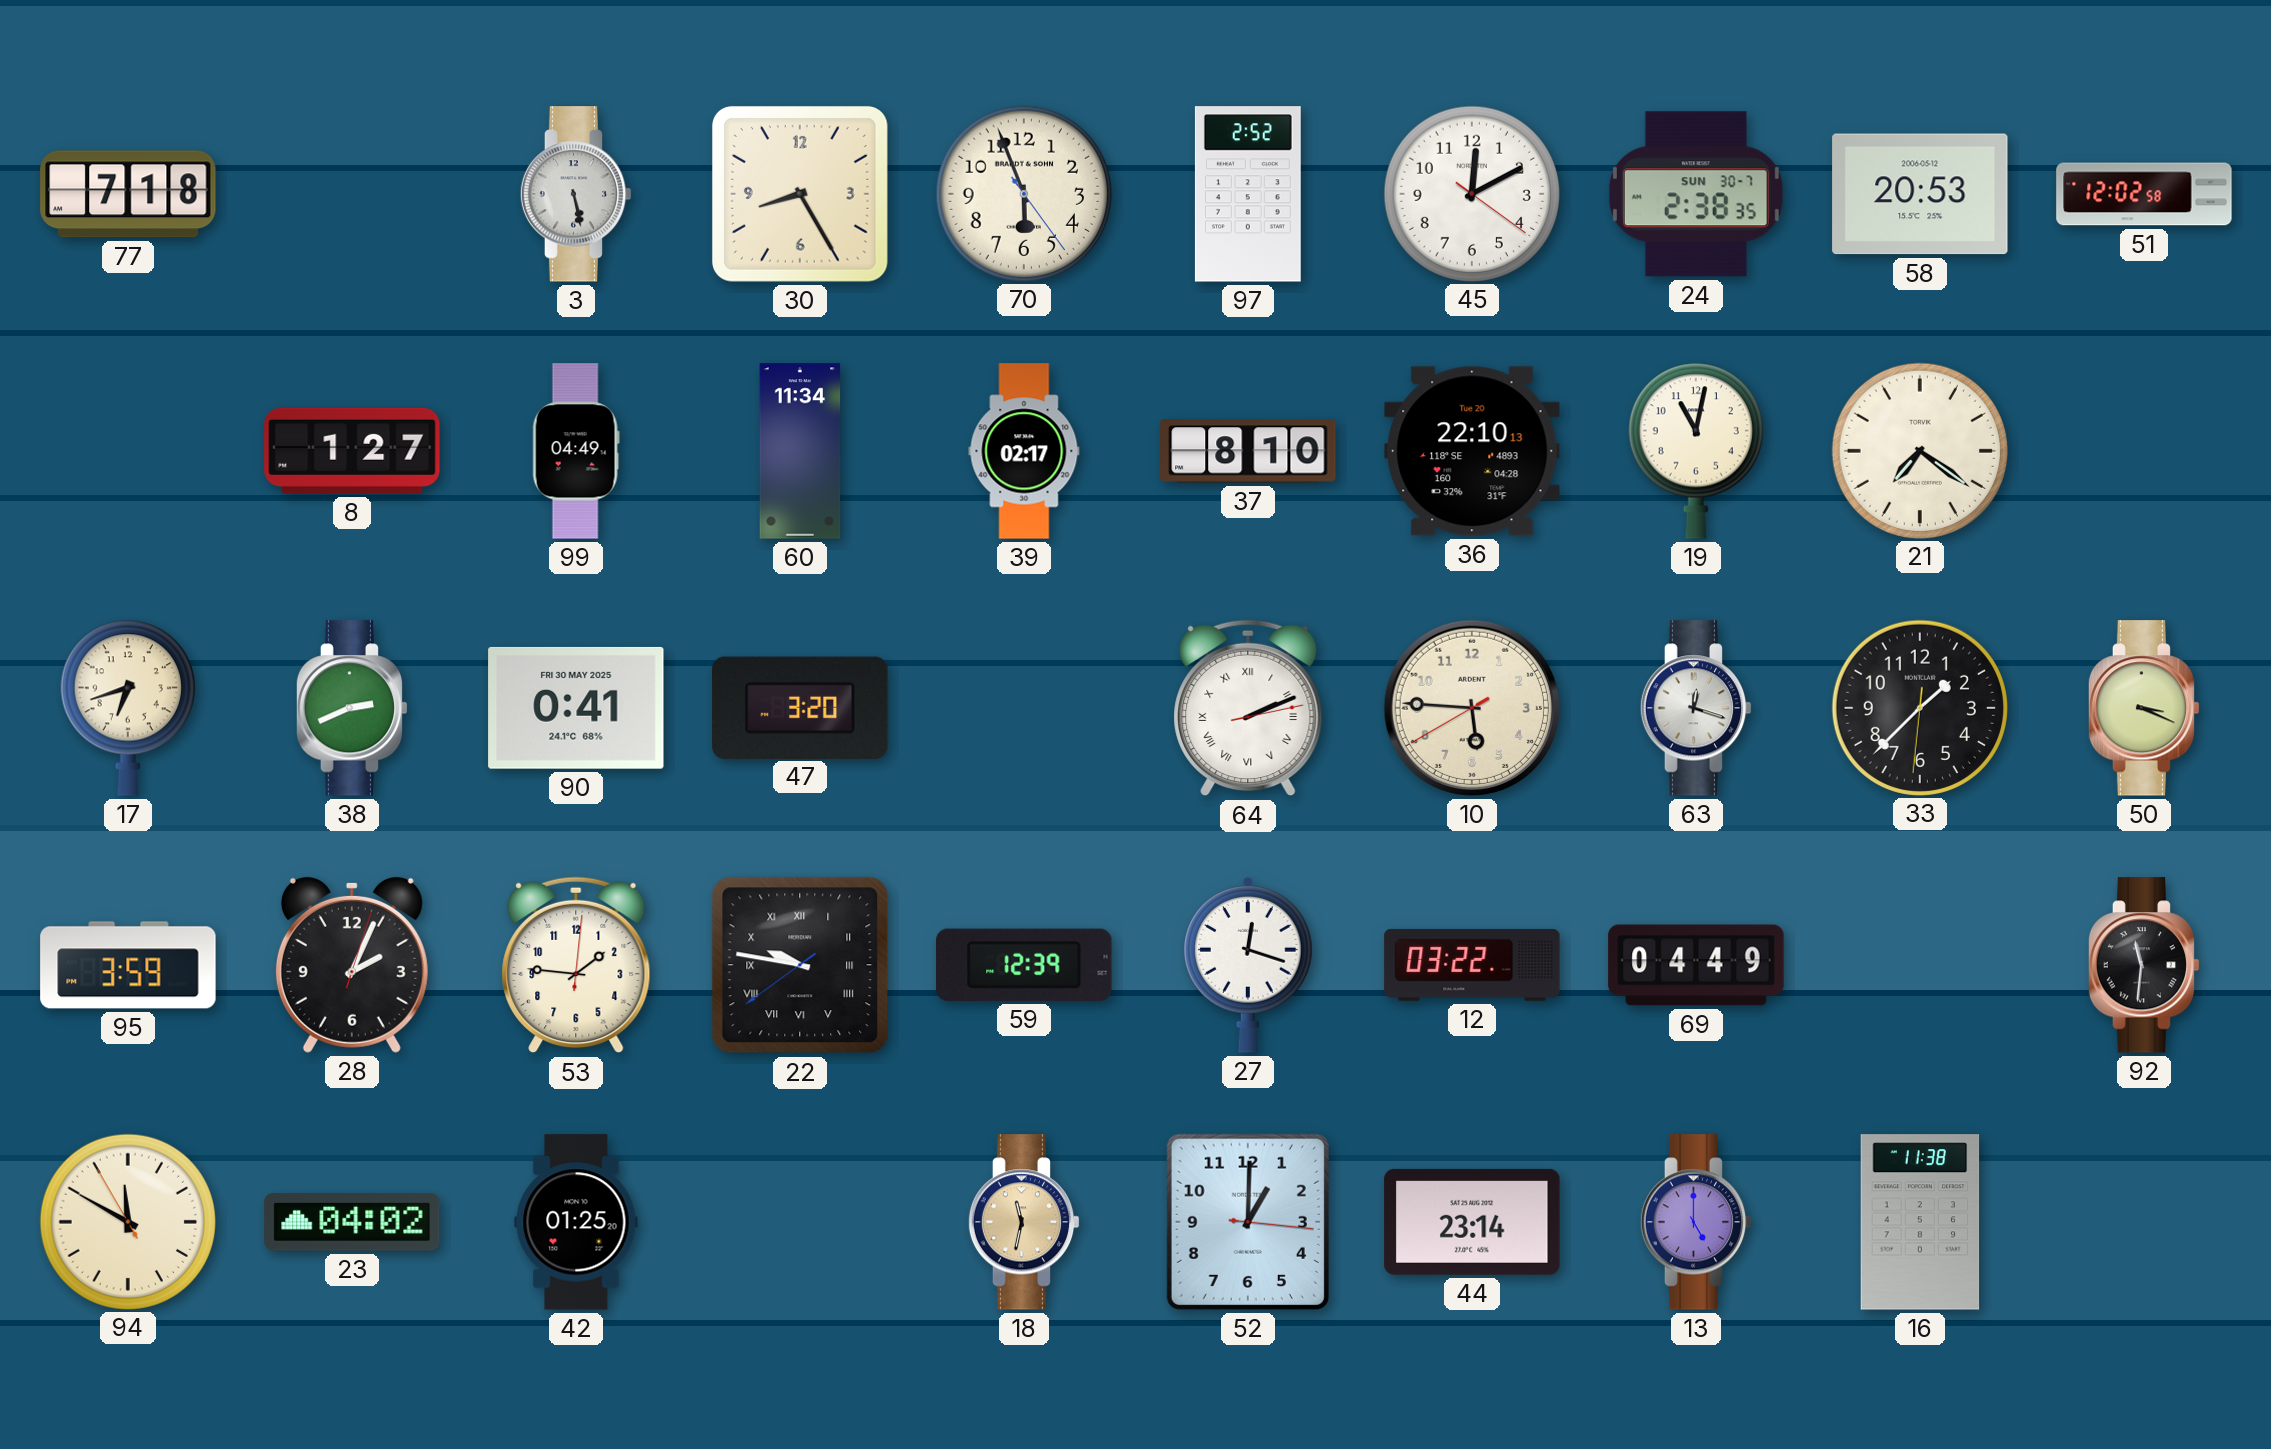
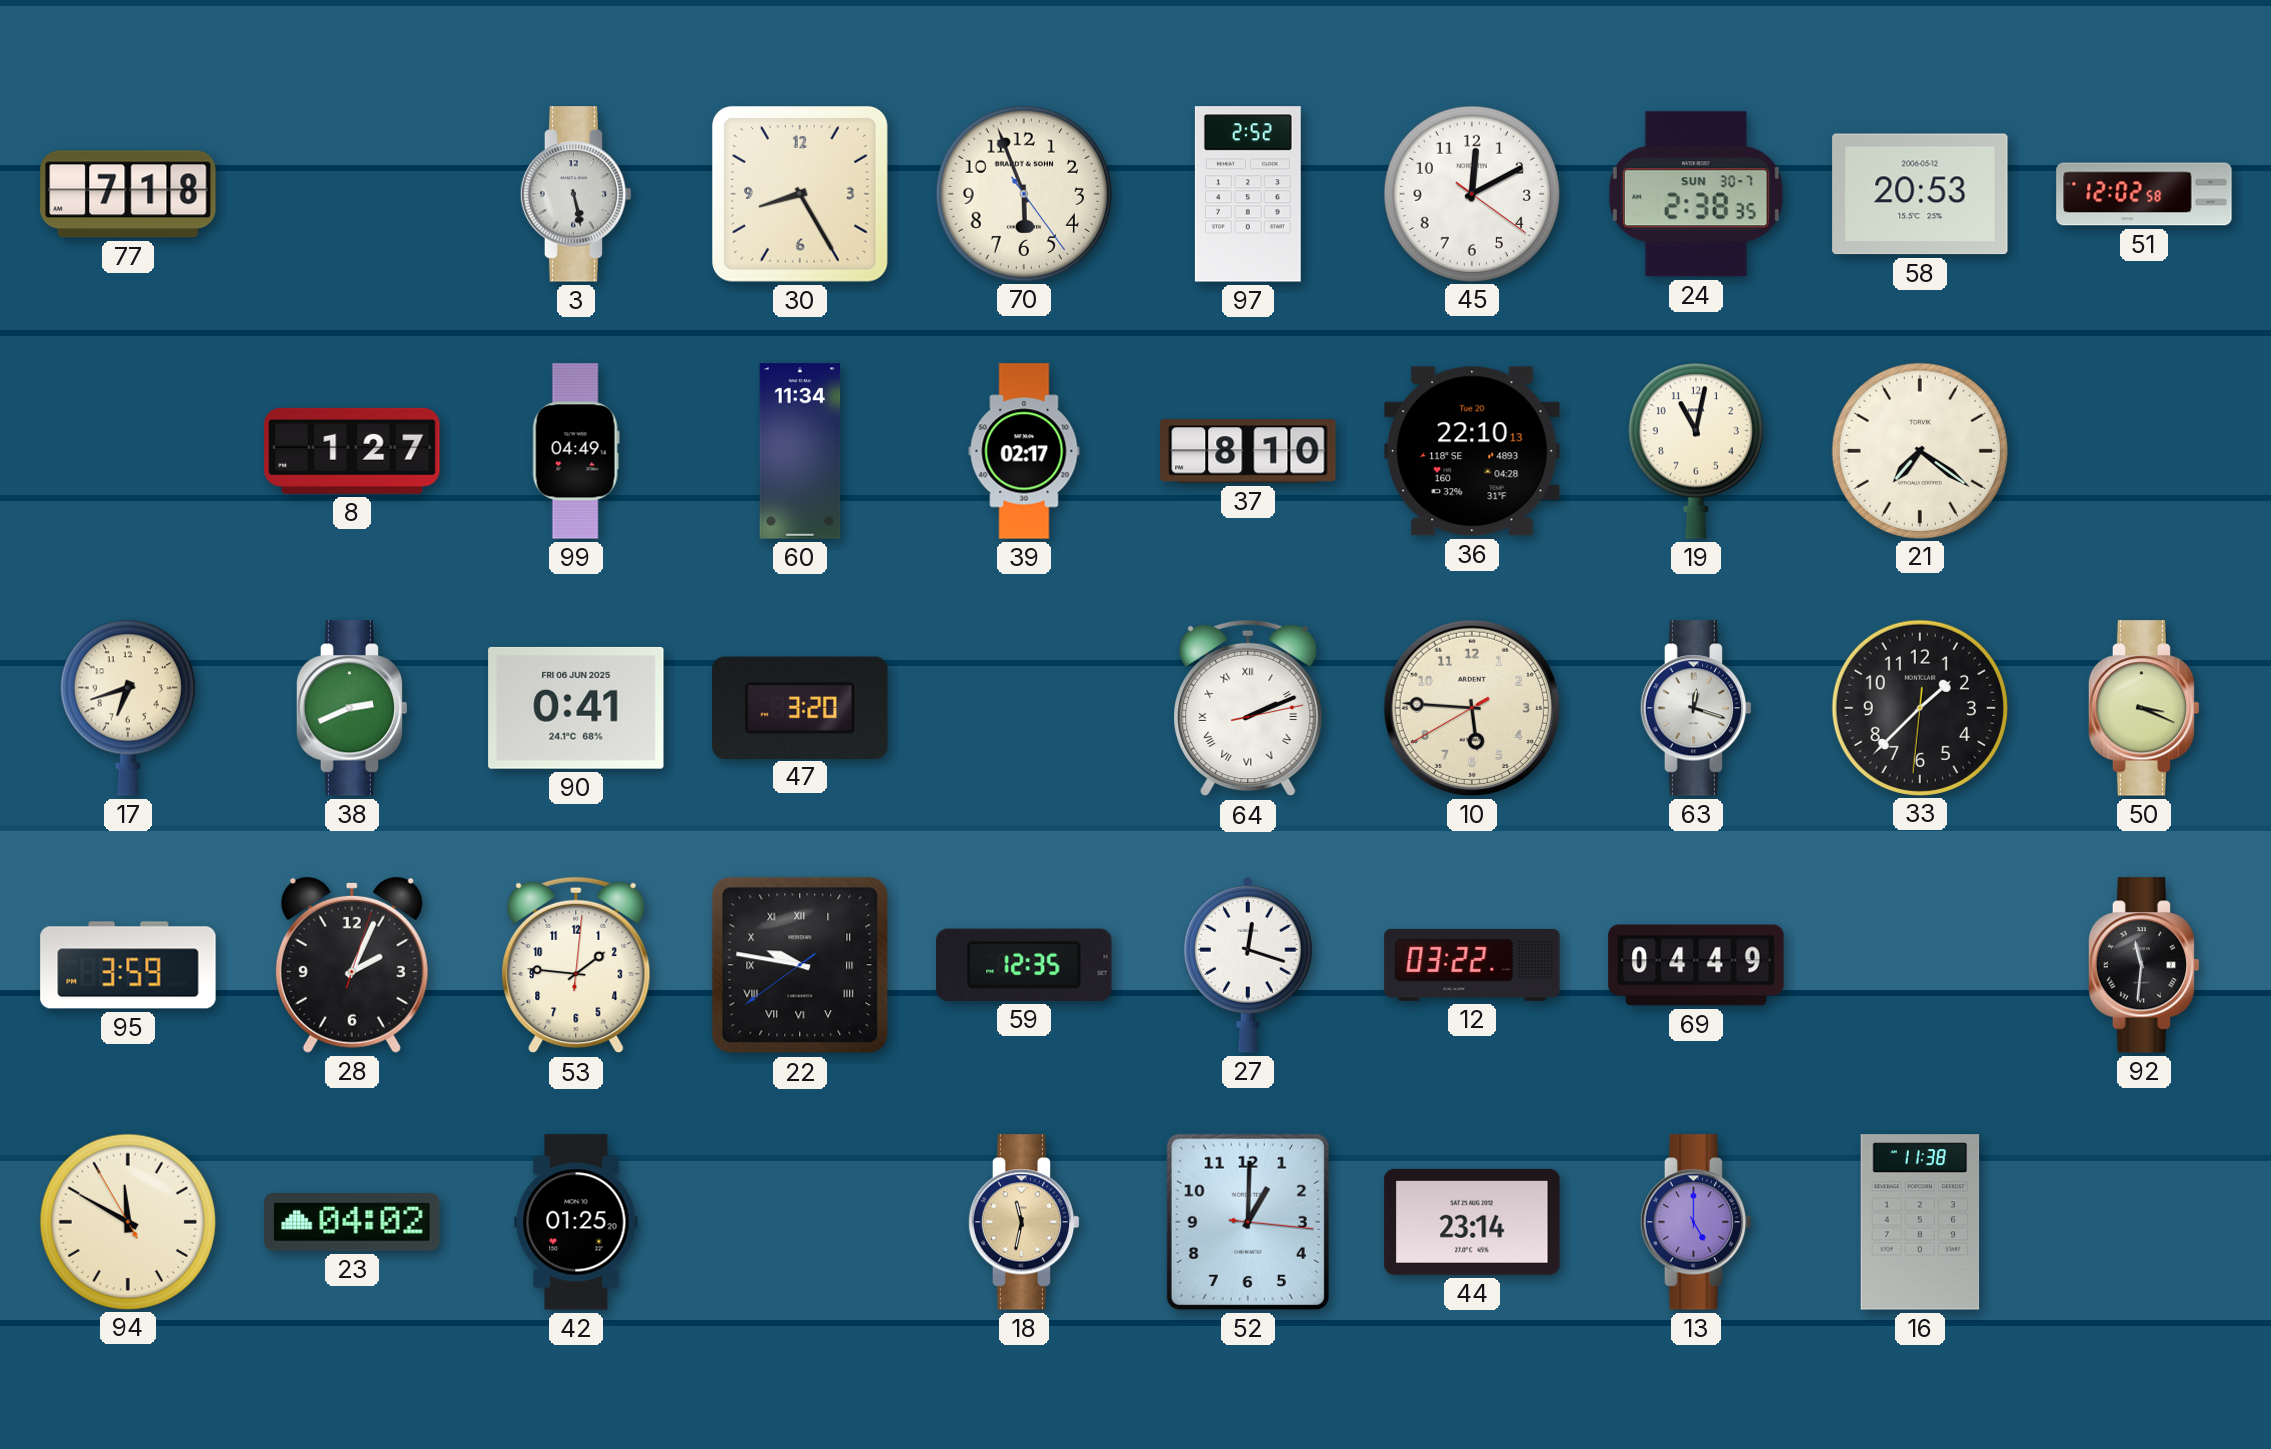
90 date: FRI 30 MAY 2025 -> FRI 06 JUN 2025 (576, 708)
59: 12:39 -> 12:35 (1024, 965)
